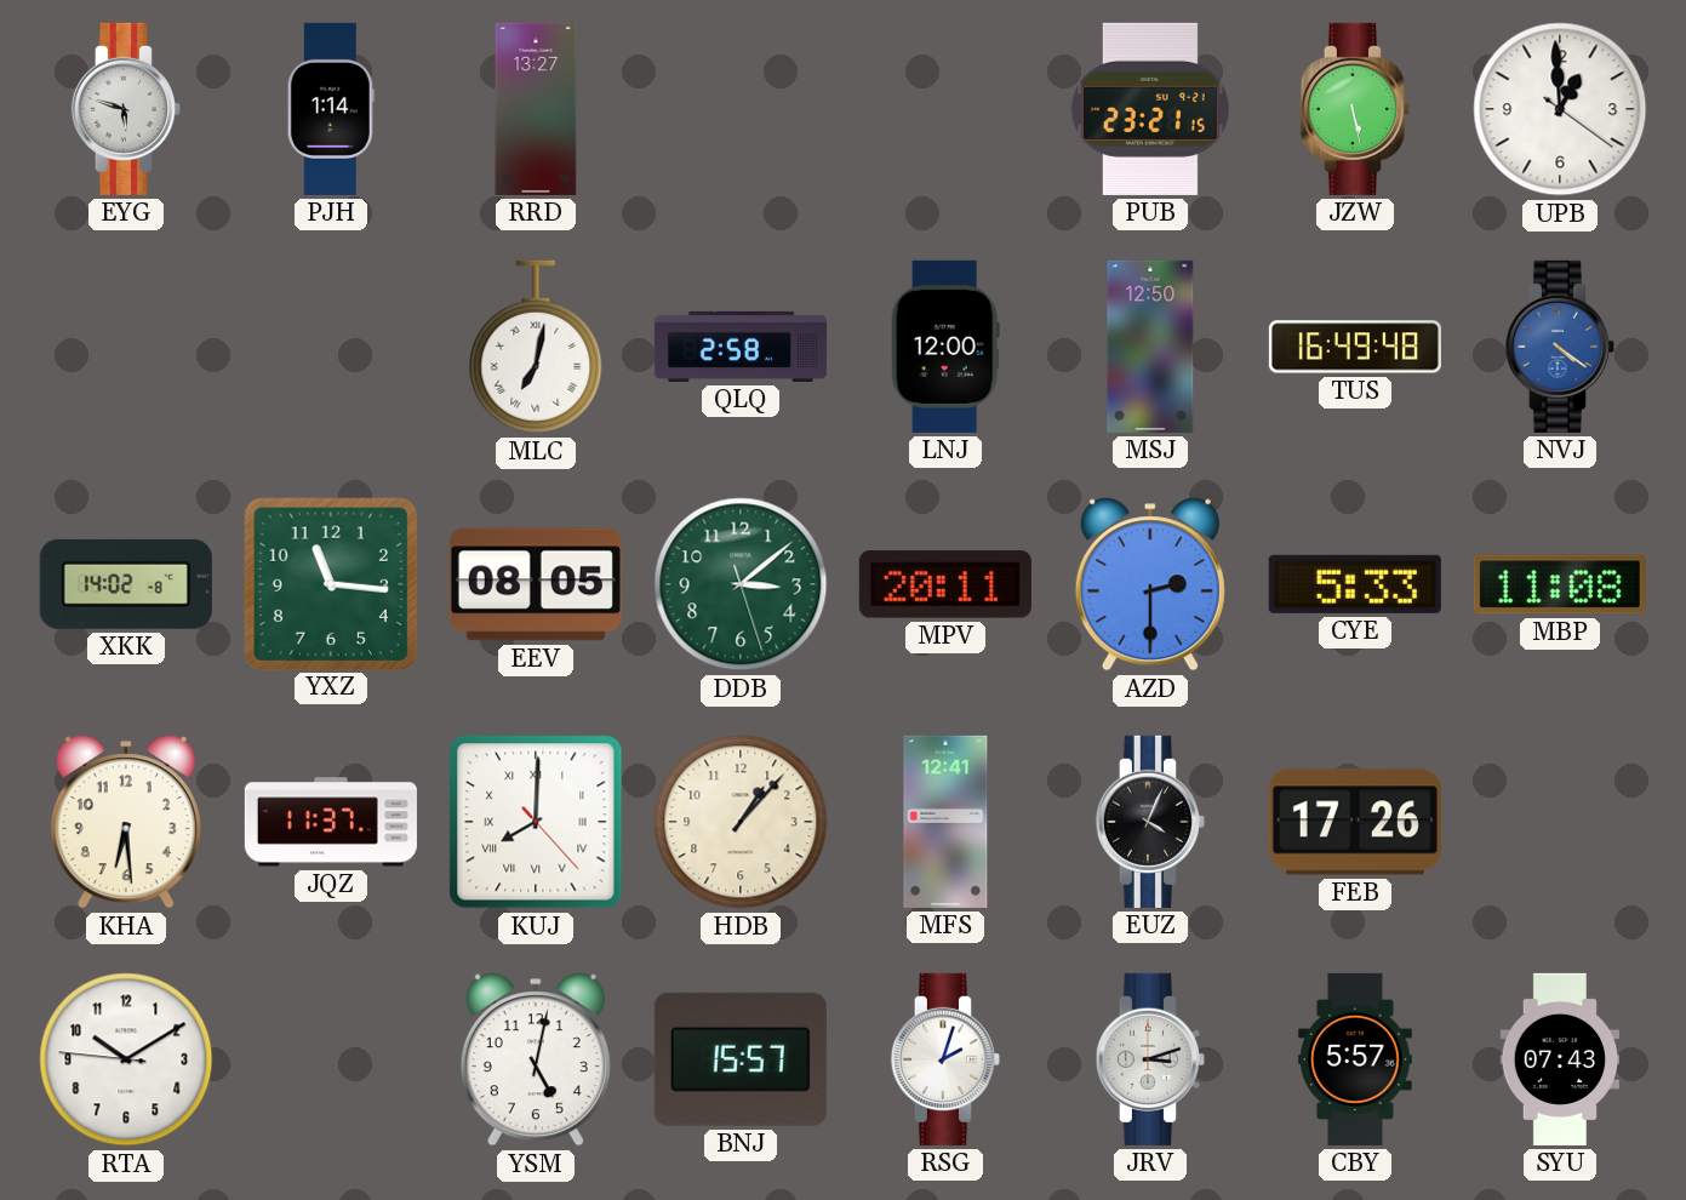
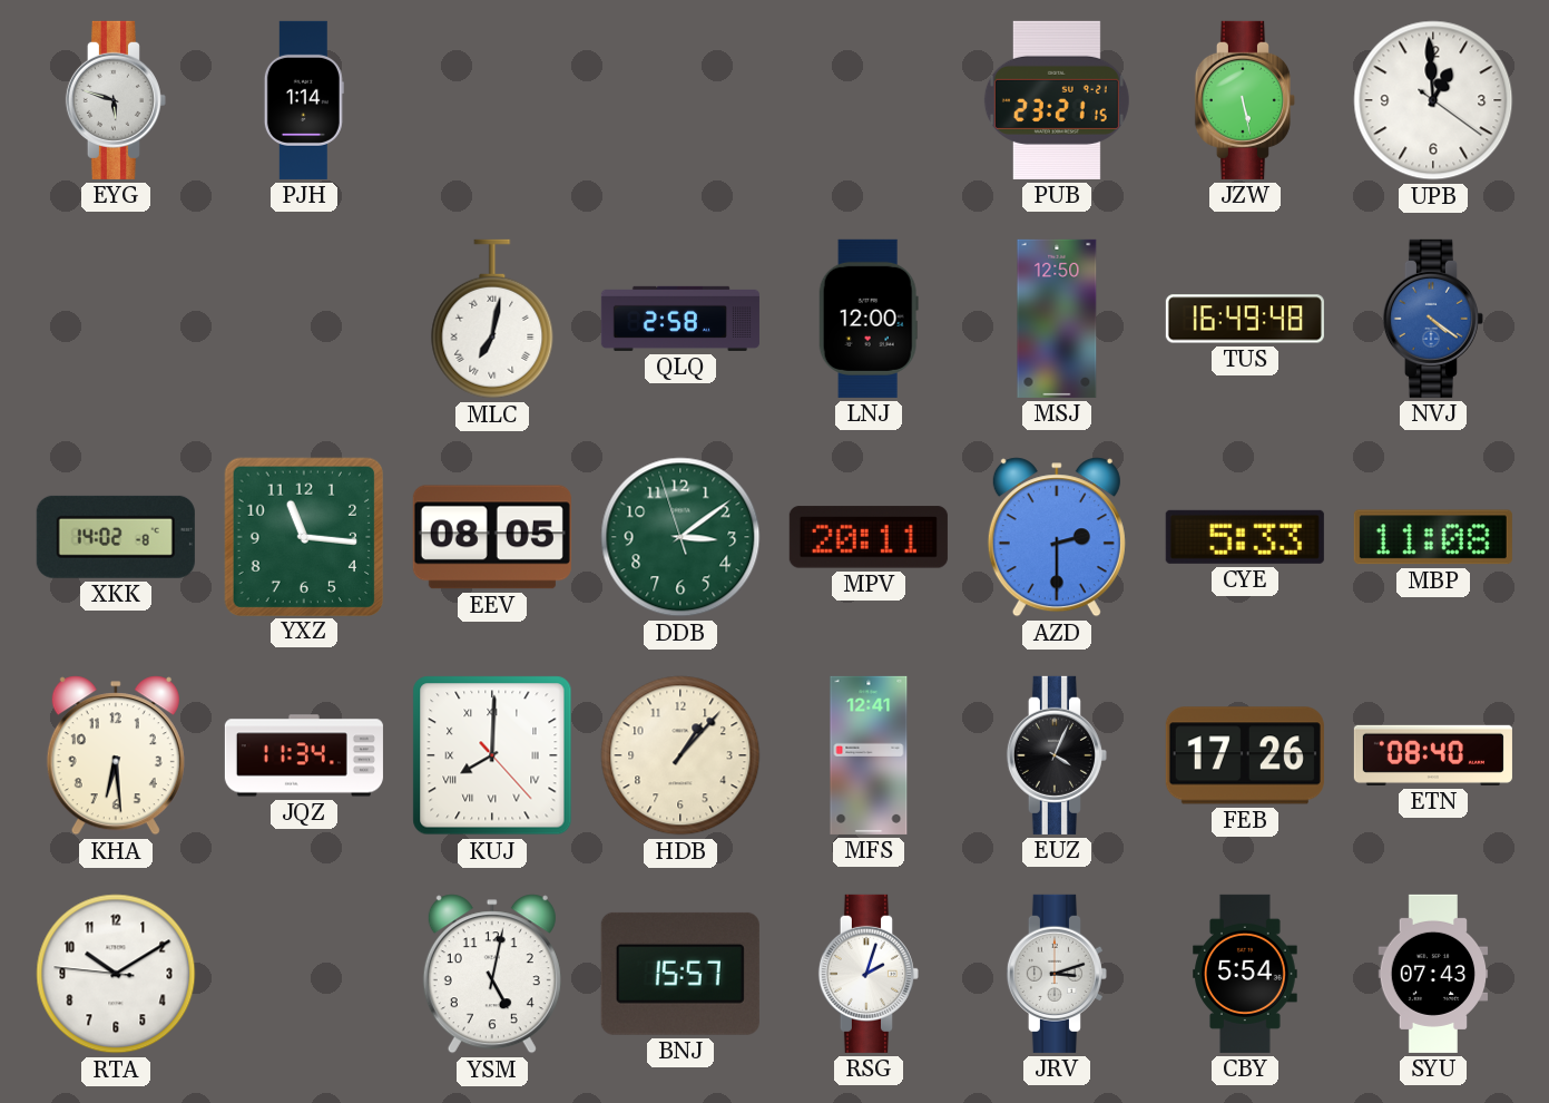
RRD: 13:27 -> none (536, 109)
DDB: 3:08:27 -> 3:08:57 (680, 537)
JQZ: 11:37 -> 11:34 (304, 755)
ETN: none -> 08:40 (1433, 755)
CBY: 5:57 -> 5:54 (1246, 974)
